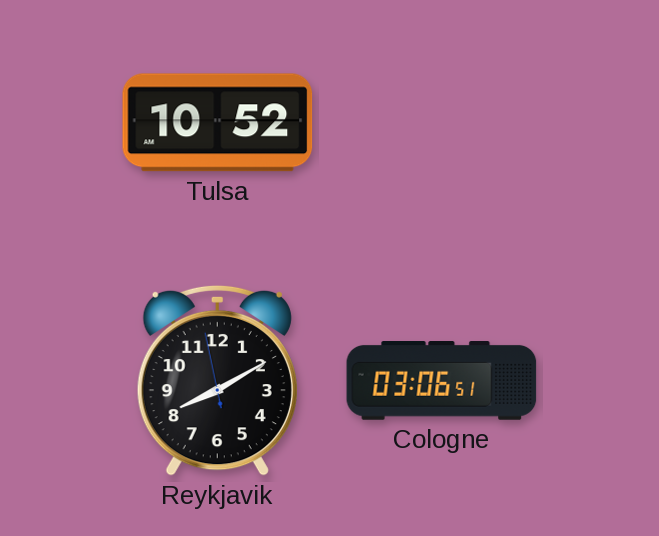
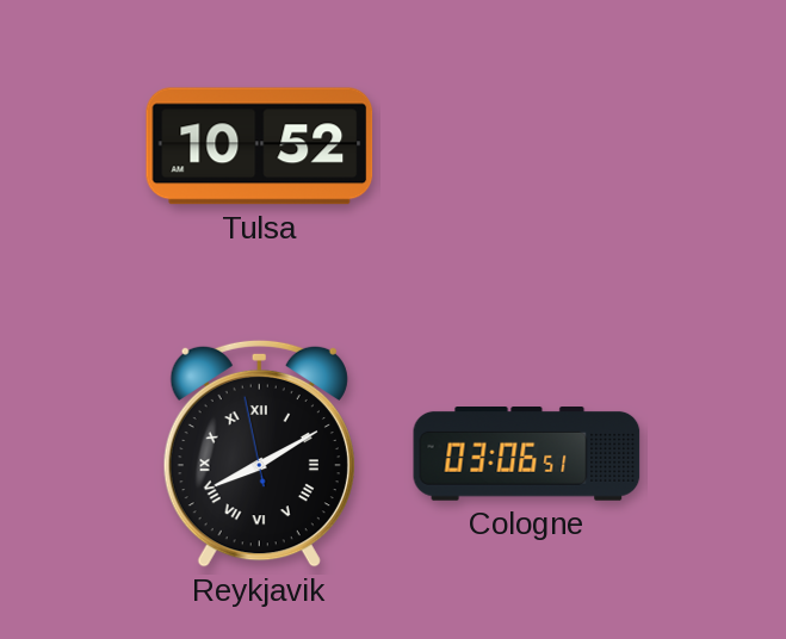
Reykjavik numerals: Arabic -> Roman (259, 453)
